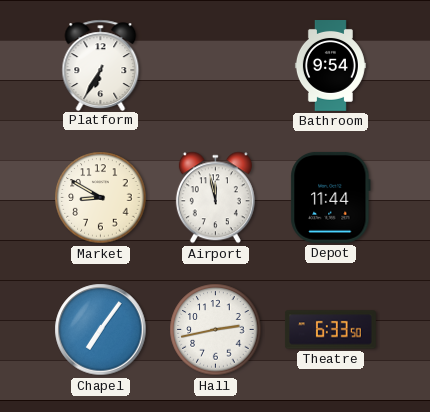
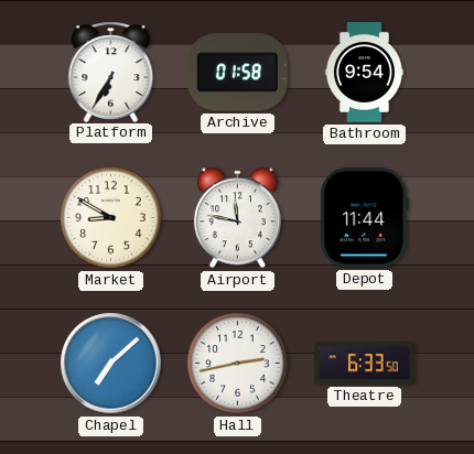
Archive: none -> 01:58 (237, 73)
Airport: 11:58 -> 11:47 (237, 218)
Chapel: 7:06 -> 7:08 (111, 364)
